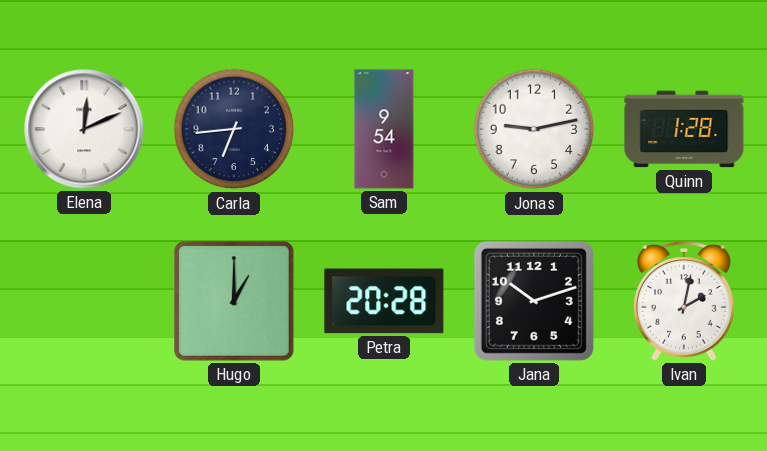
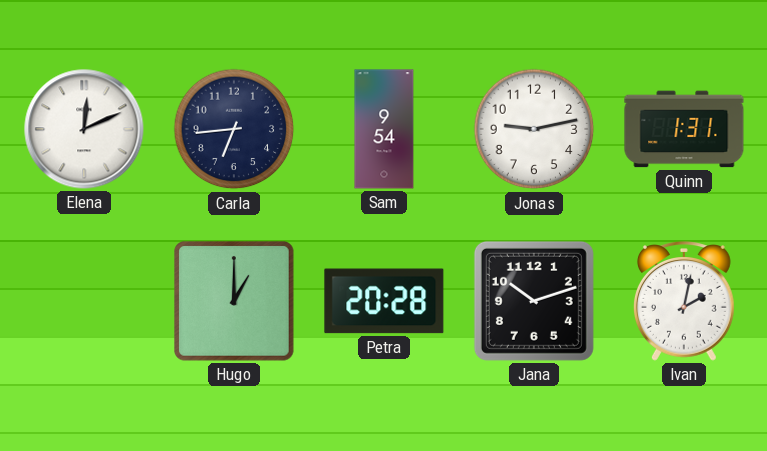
Quinn: 1:28 -> 1:31 (684, 129)
